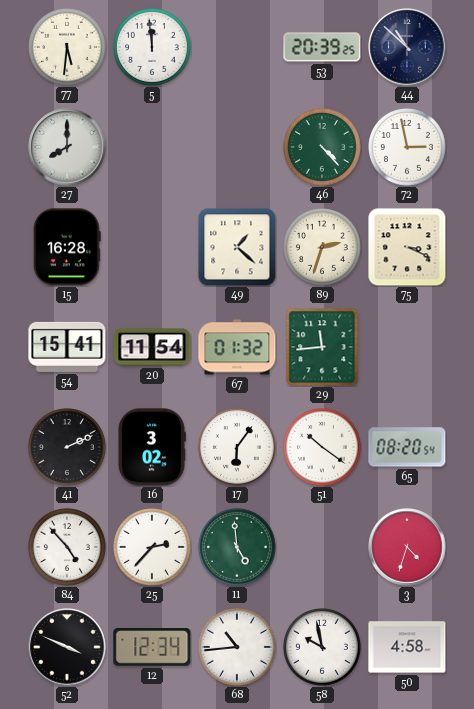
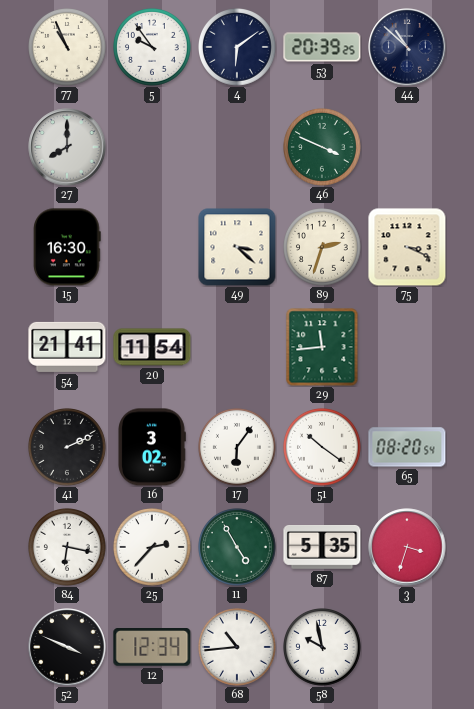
77: 5:31 -> 10:56 (68, 48)
5: 11:59 -> 9:54 (153, 48)
4: none -> 6:09 (238, 48)
46: 4:23 -> 3:49 (323, 148)
72: 2:58 -> none (408, 148)
15: 16:28 -> 16:30 (67, 247)
49: 1:22 -> 3:22 (237, 247)
54: 15:41 -> 21:41 (67, 347)
67: 01:32 -> none (237, 347)
84: 4:53 -> 6:17 (68, 548)
11: 4:59 -> 4:55 (238, 548)
87: none -> 5:35 (322, 548)
3: 4:33 -> 3:33 (407, 547)
50: 4:58 -> none (407, 647)
